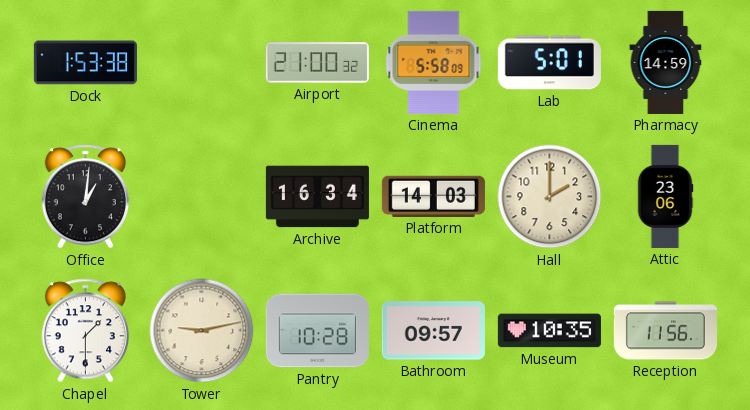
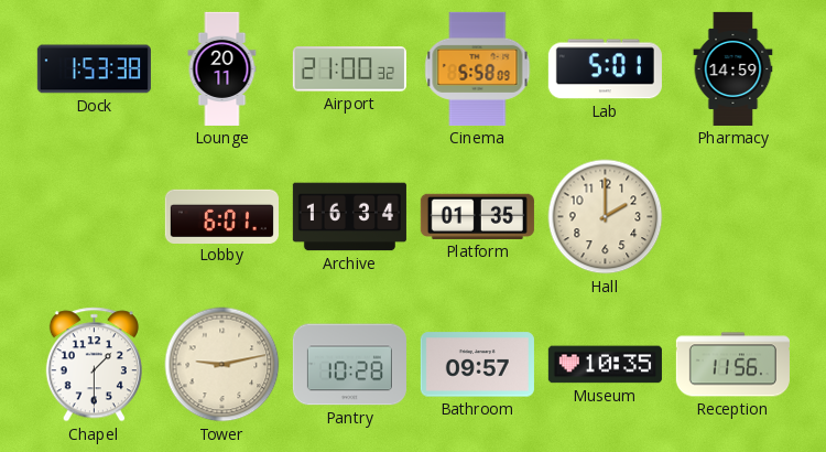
Lounge: none -> 20:11 (222, 68)
Office: 1:01 -> none (85, 197)
Lobby: none -> 6:01 (221, 216)
Platform: 14:03 -> 01:35 (477, 216)
Attic: 23:06 -> none (665, 196)
